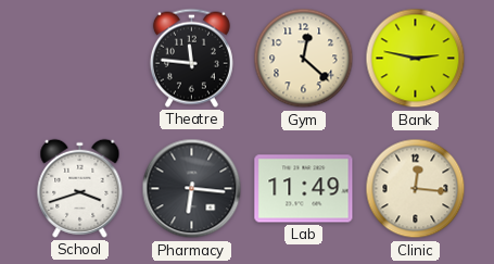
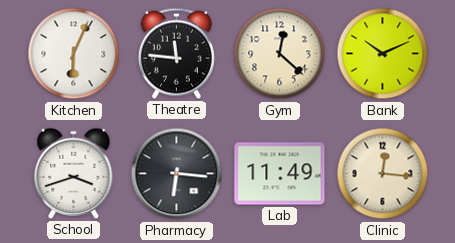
Kitchen: none -> 6:04 (74, 54)
Bank: 2:47 -> 10:11 (383, 54)
